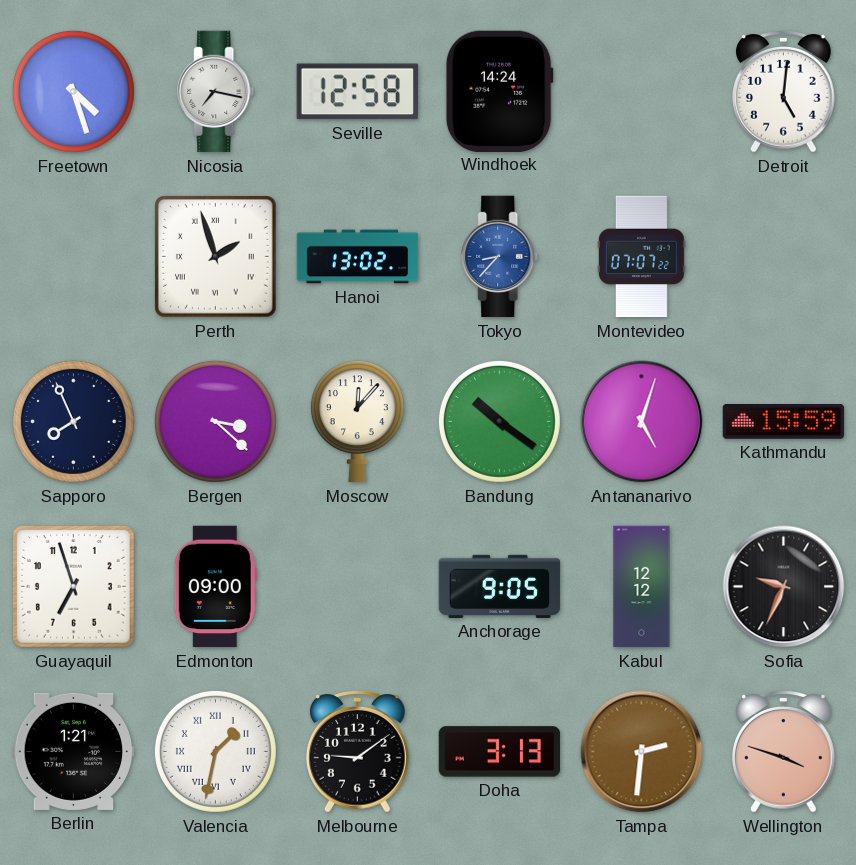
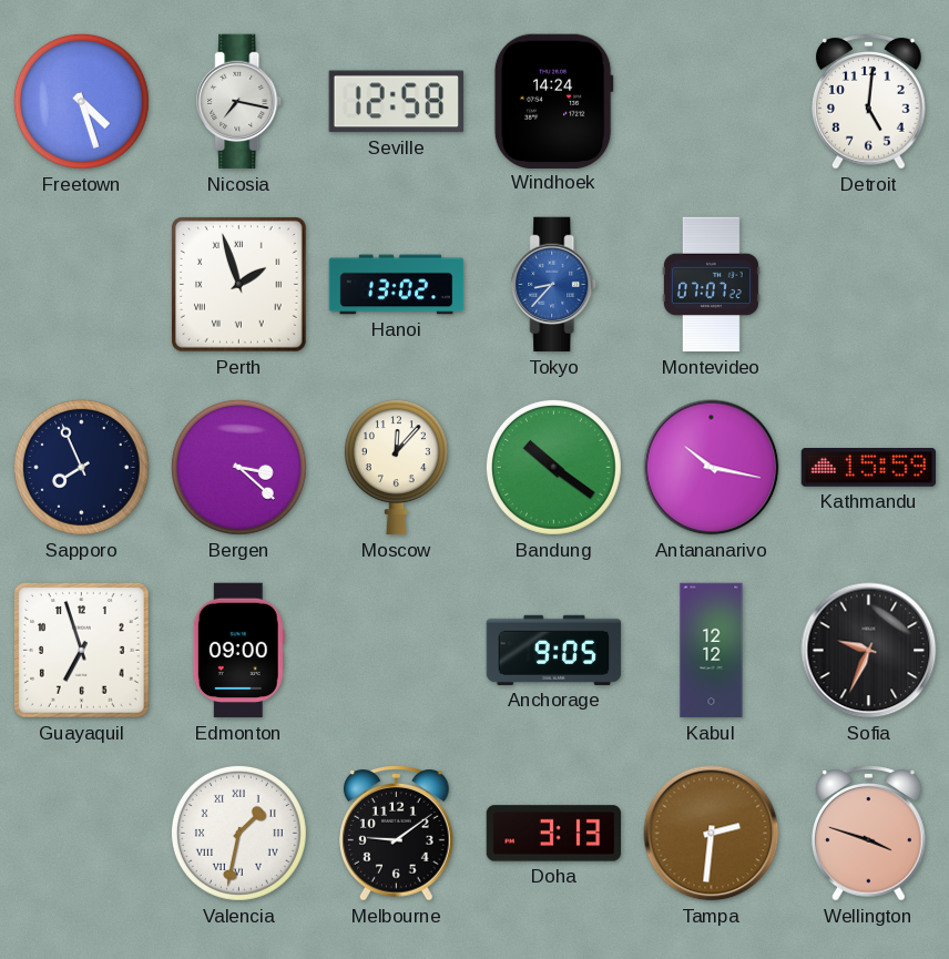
Antananarivo: 5:03 -> 10:17 (712, 468)
Berlin: 1:21 -> none (74, 751)
